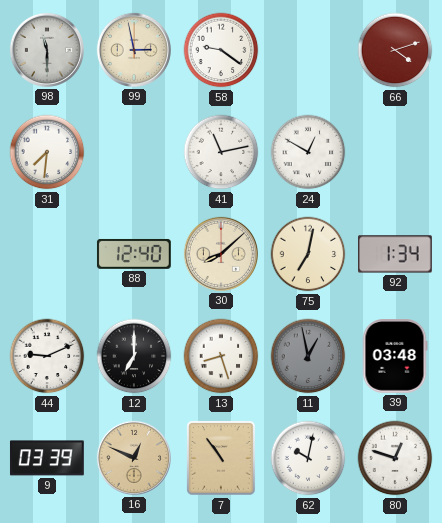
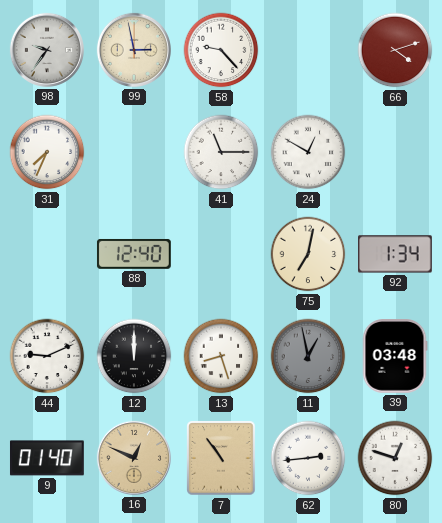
98: 11:30 -> 9:36 (47, 50)
58: 9:21 -> 9:23 (221, 50)
31: 7:31 -> 7:34 (47, 152)
41: 11:13 -> 11:15 (221, 152)
30: 8:08 -> none (221, 254)
12: 7:00 -> 12:00 (134, 356)
9: 03:39 -> 01:40 (47, 458)
62: 10:02 -> 2:44 (308, 458)
